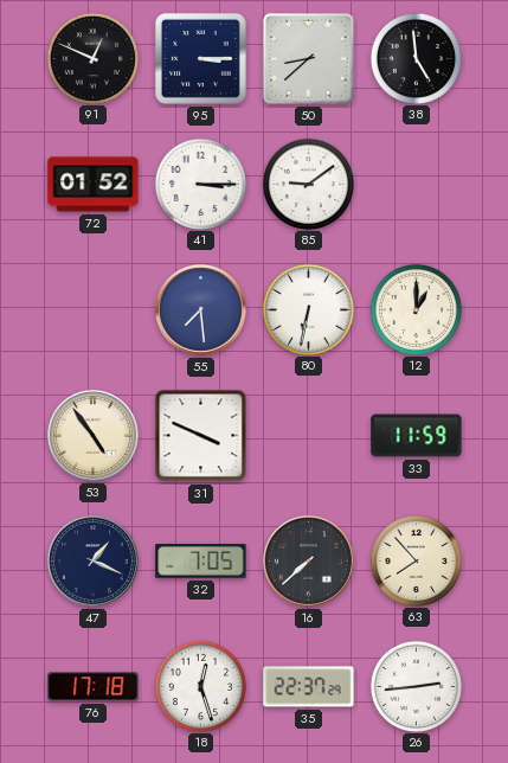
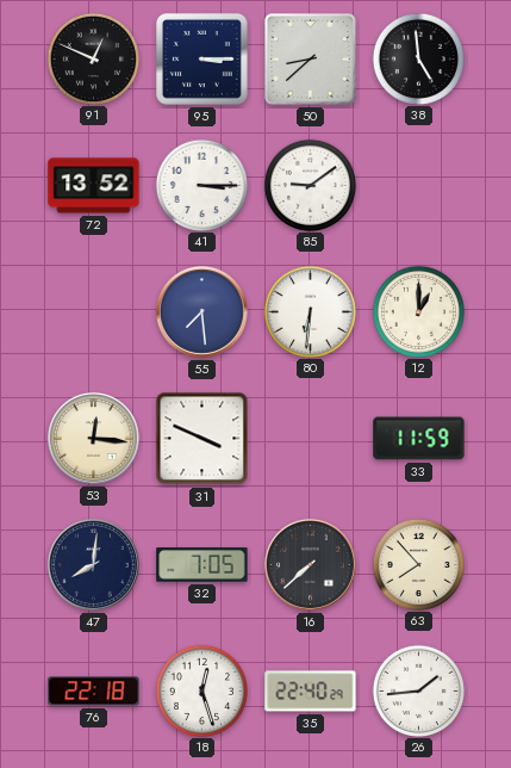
72: 01:52 -> 13:52 (94, 186)
80: 6:32 -> 6:31 (310, 311)
53: 4:54 -> 12:16 (93, 438)
47: 1:19 -> 8:01 (93, 564)
76: 17:18 -> 22:18 (94, 692)
35: 22:37 -> 22:40 (311, 692)
26: 2:44 -> 1:44 (418, 690)
